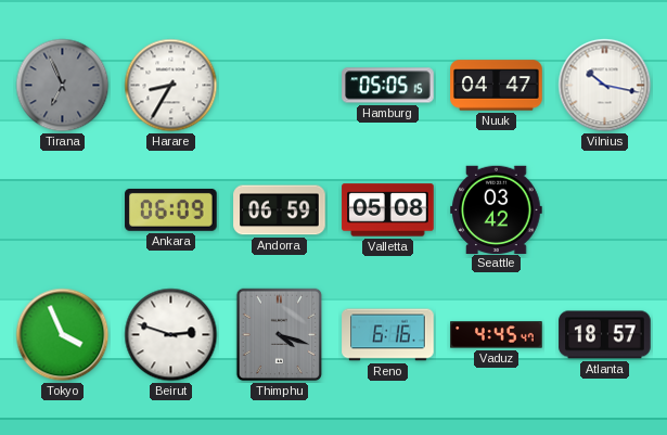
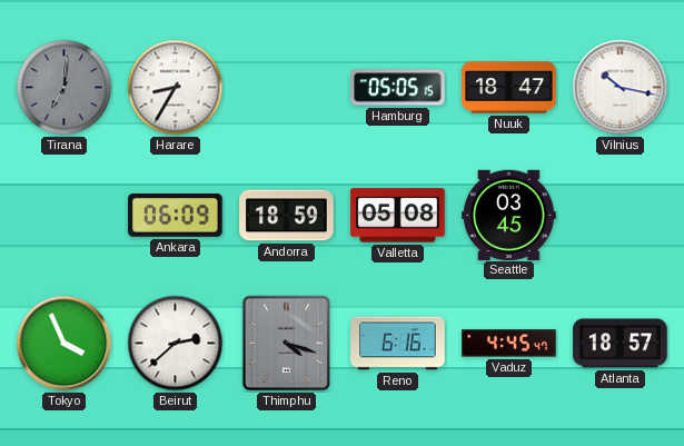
Tirana: 6:56 -> 7:01 (65, 88)
Nuuk: 04:47 -> 18:47 (509, 88)
Andorra: 06:59 -> 18:59 (287, 216)
Seattle: 03:42 -> 03:45 (509, 215)
Beirut: 2:48 -> 2:38 (176, 344)
